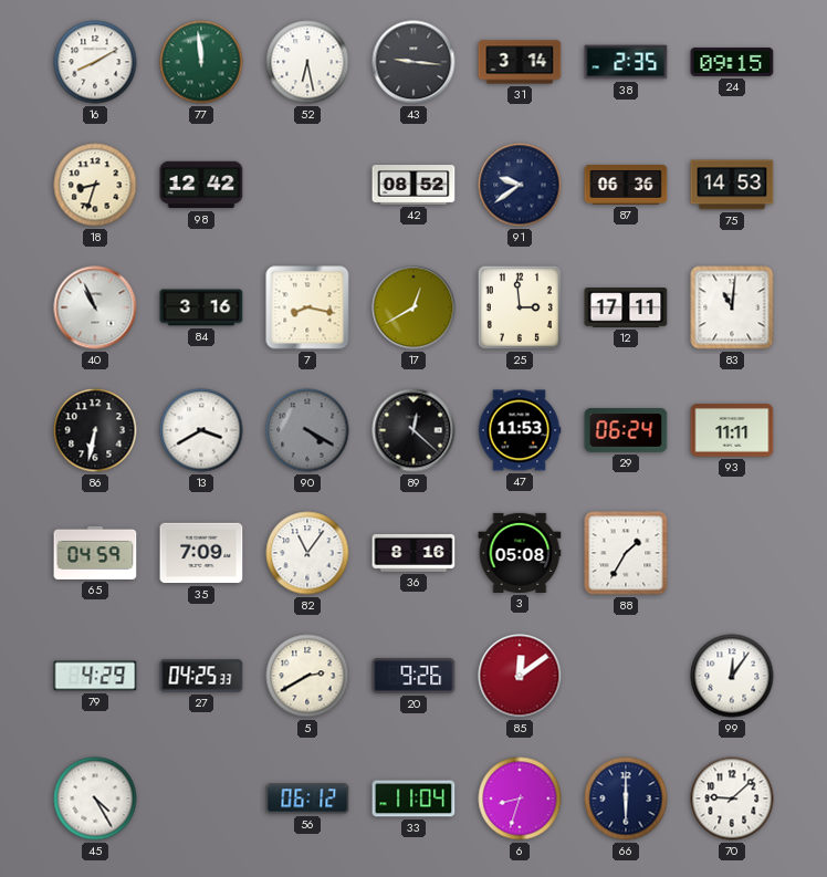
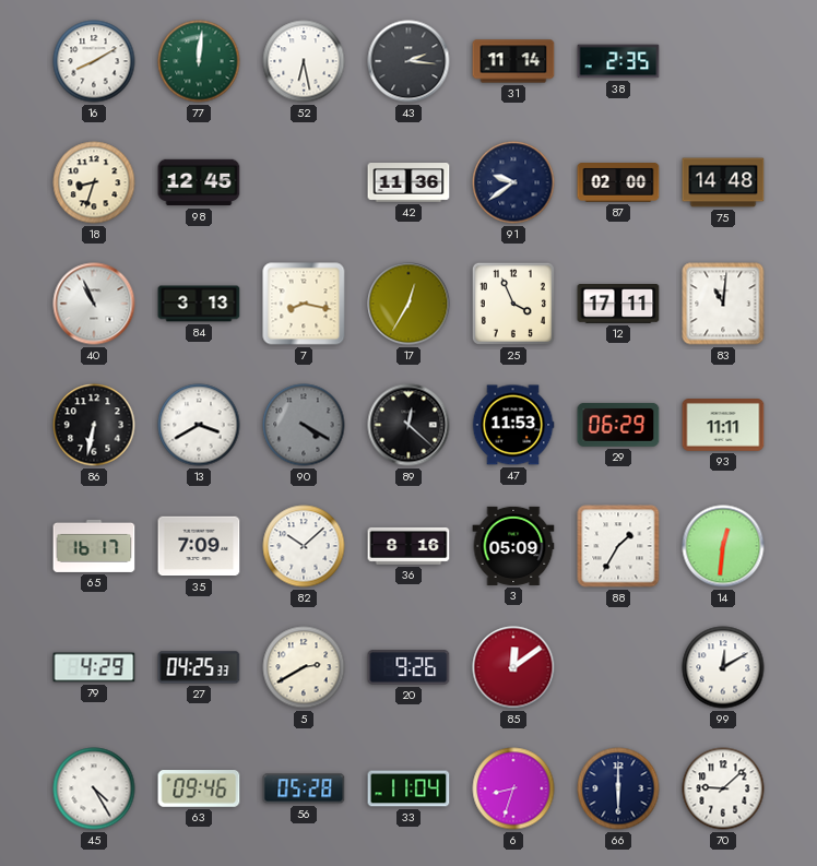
77: 11:59 -> 12:01 (199, 61)
43: 9:16 -> 2:16 (408, 61)
31: 3:14 -> 11:14 (513, 61)
24: 09:15 -> none (732, 63)
98: 12:42 -> 12:45 (199, 182)
42: 08:52 -> 11:36 (408, 183)
87: 06:36 -> 02:00 (618, 183)
75: 14:53 -> 14:48 (723, 182)
84: 3:16 -> 3:13 (199, 304)
17: 12:40 -> 12:35 (408, 304)
25: 2:59 -> 3:56 (513, 304)
29: 06:24 -> 06:29 (618, 425)
65: 04:59 -> 16:17 (94, 546)
82: 11:06 -> 10:08 (304, 546)
3: 05:08 -> 05:09 (513, 546)
14: none -> 12:31 (723, 546)
99: 12:06 -> 12:10 (723, 667)
63: none -> 09:46 (199, 788)
56: 06:12 -> 05:28 (304, 788)
